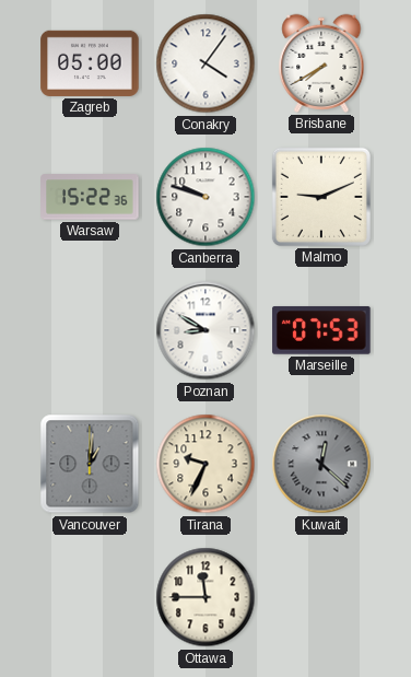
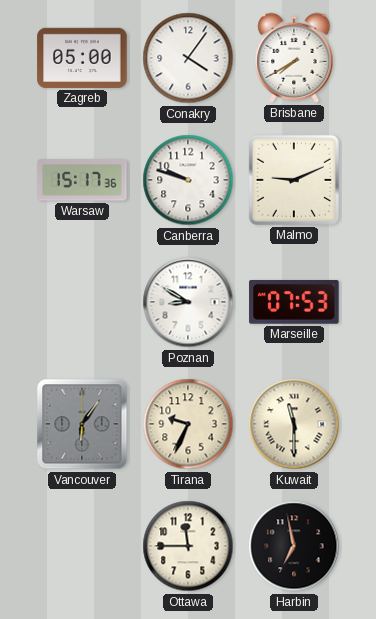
Warsaw: 15:22 -> 15:17 (82, 180)
Vancouver: 1:01 -> 6:06 (82, 424)
Kuwait: 12:22 -> 11:30 (294, 424)
Kuwait dial: grey -> cream (294, 424)
Harbin: none -> 6:58 (294, 546)
